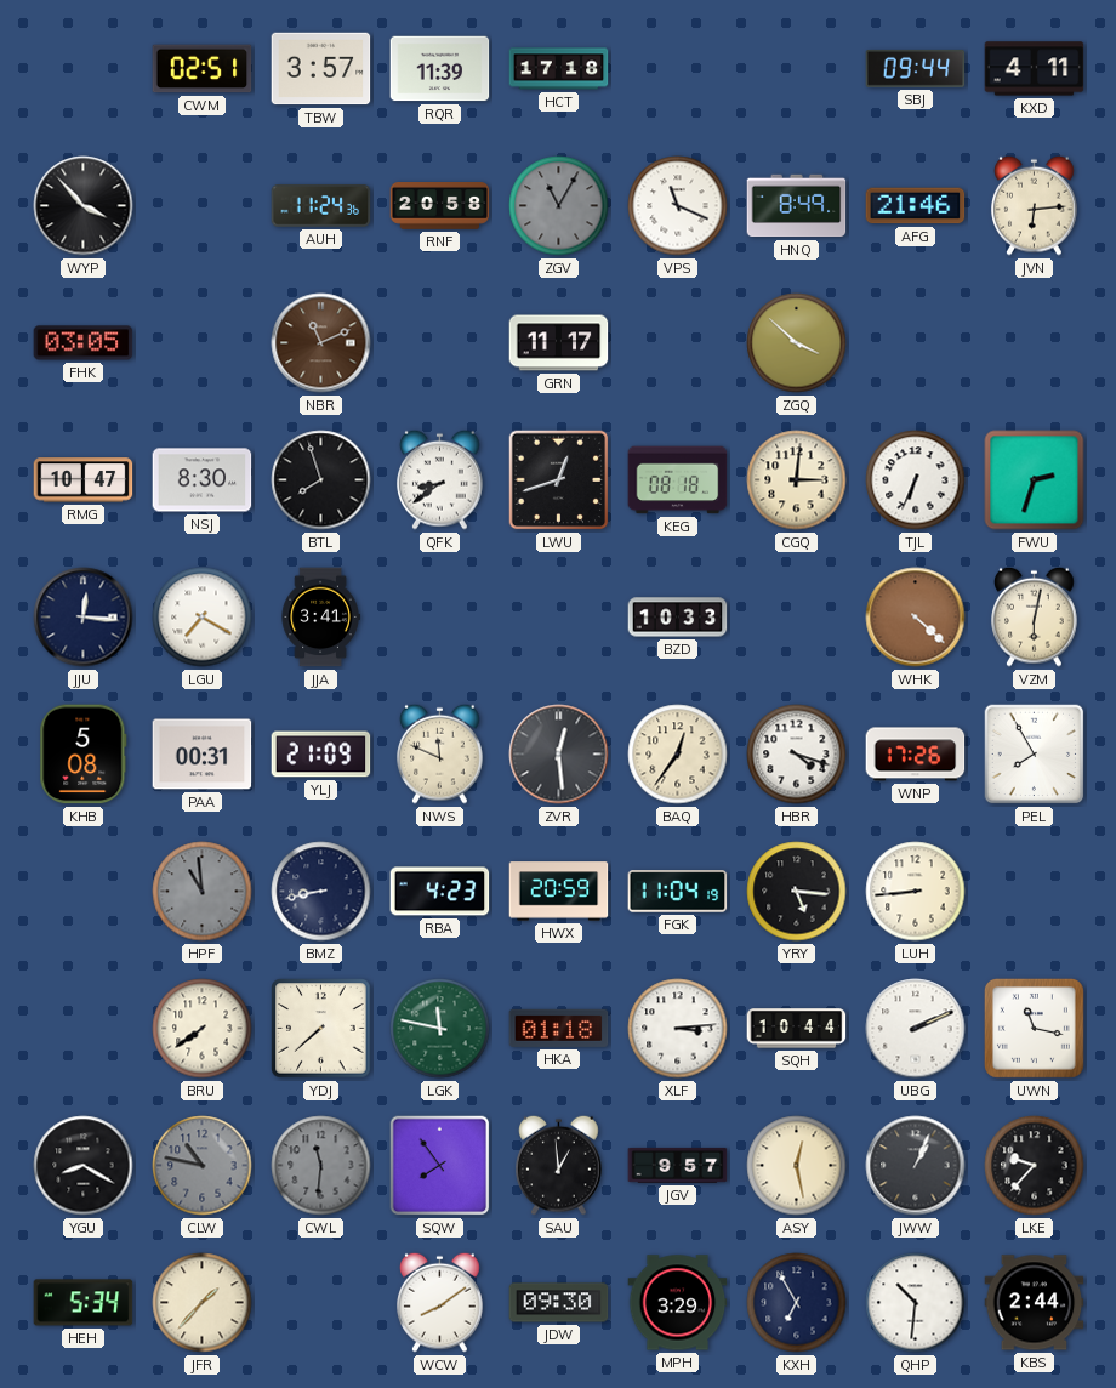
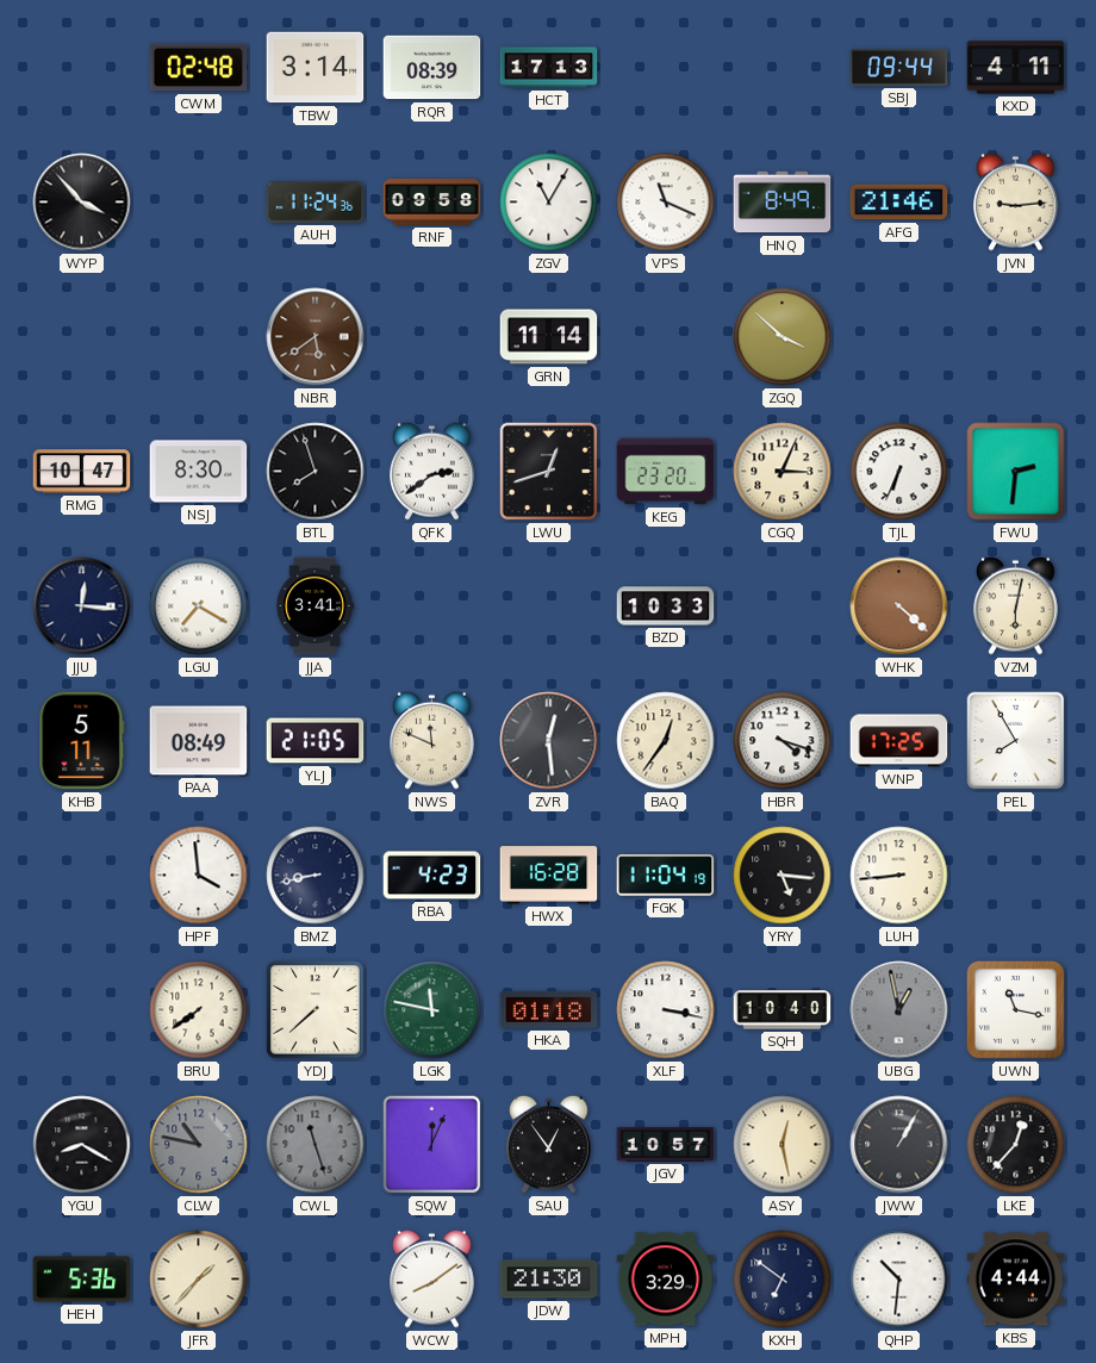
CWM: 02:51 -> 02:48 (199, 68)
TBW: 3:57 -> 3:14 (316, 68)
RQR: 11:39 -> 08:39 (432, 68)
HCT: 17:18 -> 17:13 (549, 68)
RNF: 20:58 -> 09:58 (432, 203)
ZGV dial: grey -> white (549, 203)
JVN: 6:14 -> 9:14 (1016, 201)
FHK: 03:05 -> none (84, 343)
NBR: 11:11 -> 5:39 (316, 337)
GRN: 11:17 -> 11:14 (549, 337)
QFK: 8:39 -> 2:39 (432, 471)
KEG: 08:18 -> 23:20 (666, 472)
CGQ: 3:01 -> 3:04 (783, 472)
FWU: 2:33 -> 2:31 (1016, 472)
KHB: 5:08 -> 5:11 (82, 741)
PAA: 00:31 -> 08:49 (199, 741)
YLJ: 21:09 -> 21:05 (316, 741)
WNP: 17:26 -> 17:25 (899, 741)
HPF: 10:59 -> 3:59 (199, 876)
HPF dial: grey -> white (199, 876)
HWX: 20:59 -> 16:28 (549, 876)
XLF: 3:14 -> 3:17 (666, 1010)
SQH: 10:44 -> 10:40 (783, 1010)
UBG: 2:11 -> 12:58 (899, 1010)
UBG dial: white -> grey (899, 1010)
CWL: 11:31 -> 11:27 (316, 1145)
SQW: 7:54 -> 12:04 (432, 1145)
SAU: 12:59 -> 12:54 (549, 1144)
JGV: 9:57 -> 10:57 (666, 1144)
JWW: 1:04 -> 1:05 (899, 1145)
LKE: 9:37 -> 12:37 (1016, 1145)
HEH: 5:34 -> 5:36 (82, 1280)
JDW: 09:30 -> 21:30 (549, 1280)
KXH: 6:55 -> 6:51 (783, 1280)
KBS: 2:44 -> 4:44 (1016, 1280)
